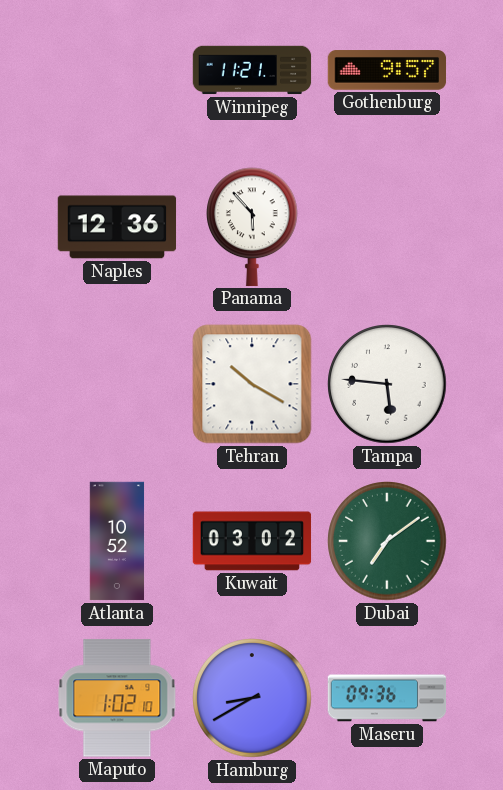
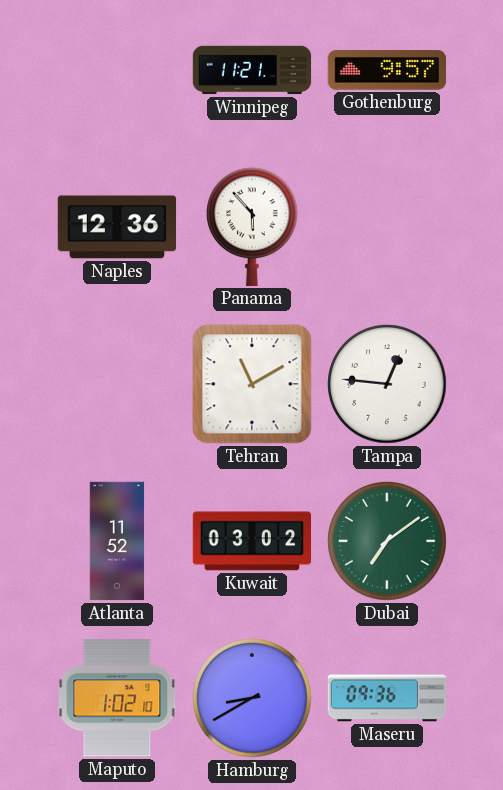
Tehran: 10:20 -> 11:10 (252, 384)
Tampa: 5:46 -> 12:46 (387, 384)
Atlanta: 10:52 -> 11:52 (117, 541)
